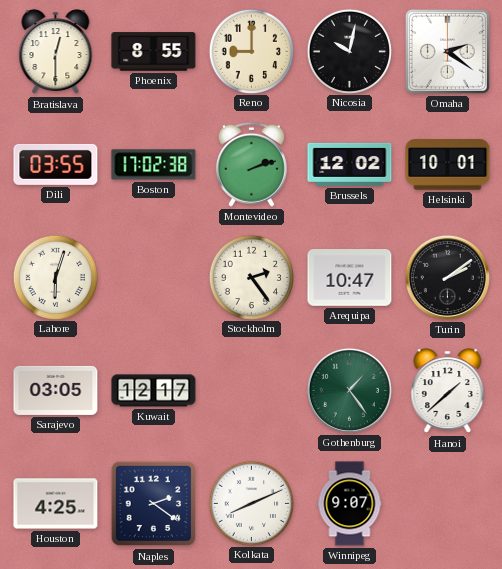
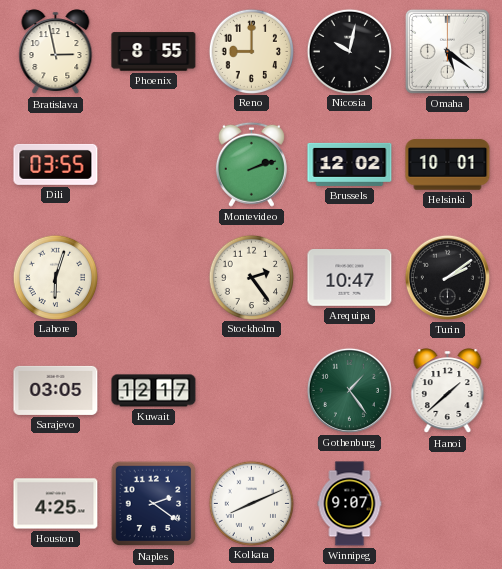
Bratislava: 12:30 -> 2:58 (56, 52)
Omaha: 2:21 -> 5:21 (447, 51)
Boston: 17:02 -> none (154, 165)
